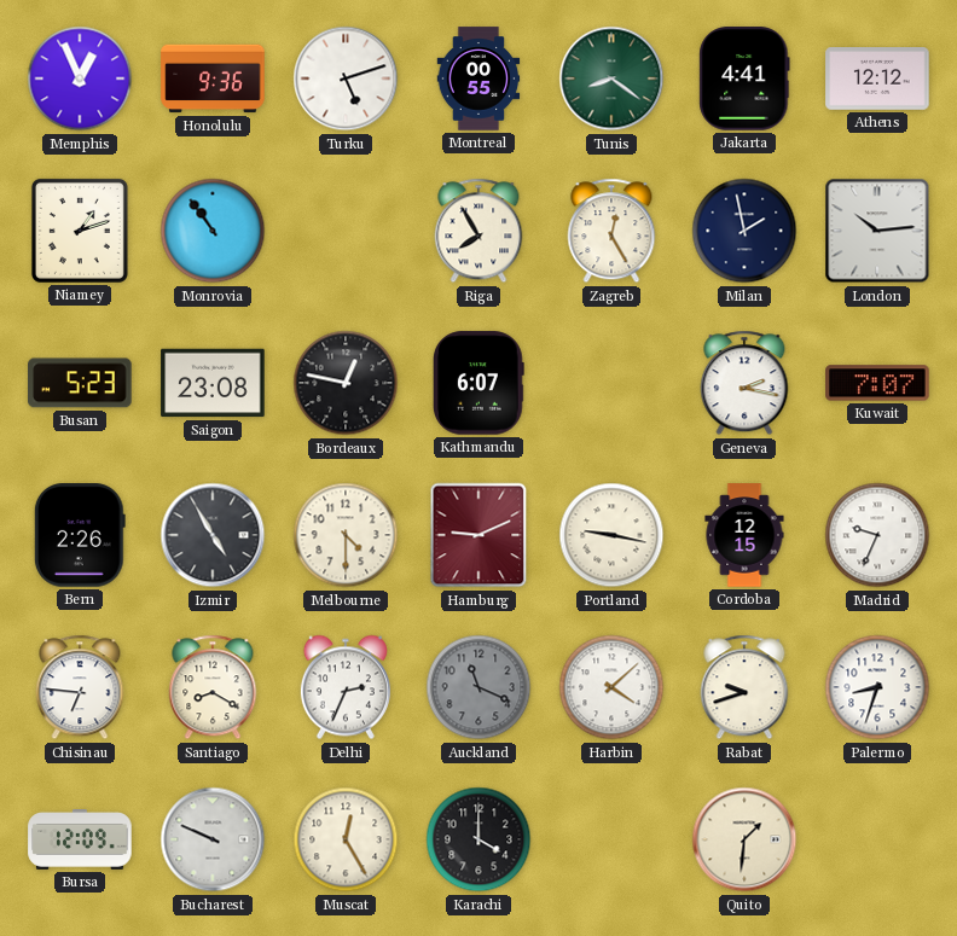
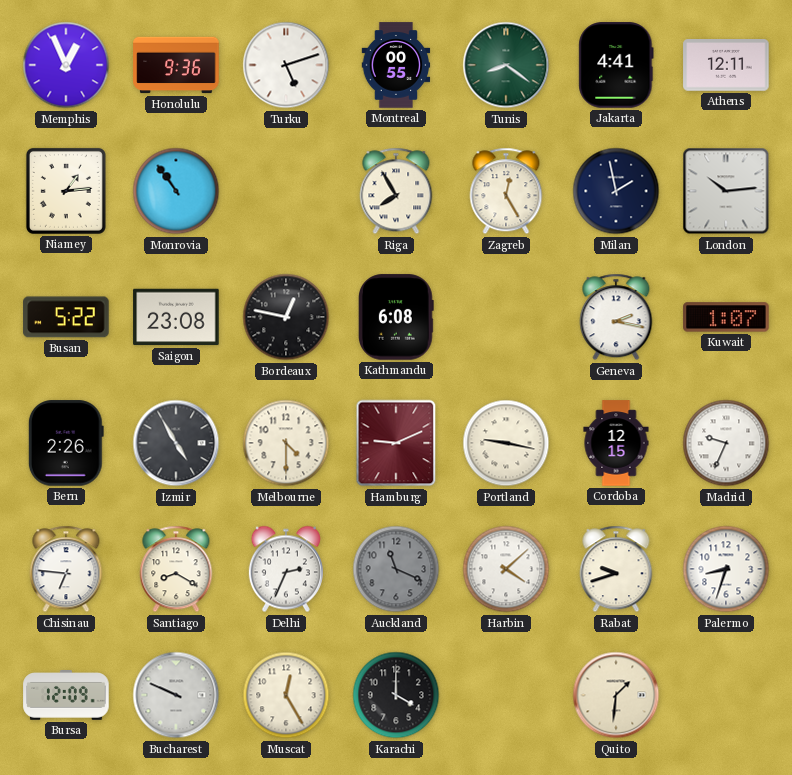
Athens: 12:12 -> 12:11 (726, 66)
Niamey: 1:12 -> 1:14 (66, 191)
Busan: 5:23 -> 5:22 (66, 317)
Kathmandu: 6:07 -> 6:08 (397, 317)
Kuwait: 7:07 -> 1:07 (726, 317)
